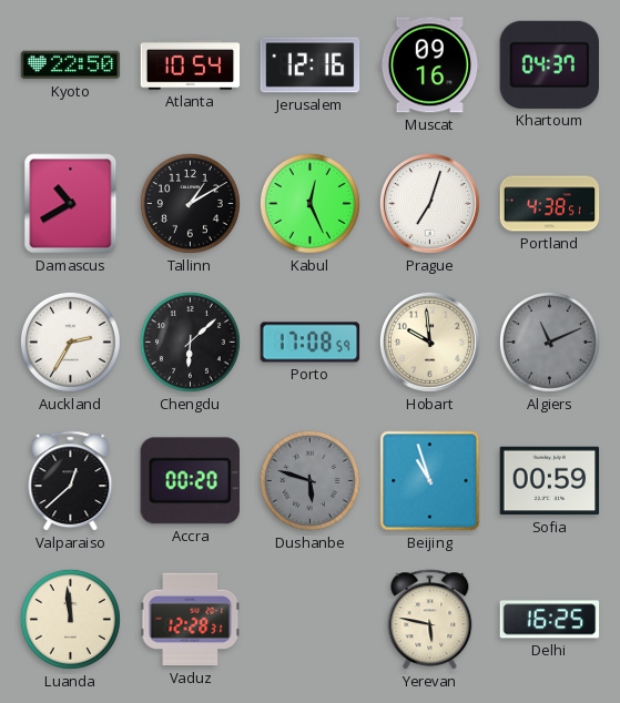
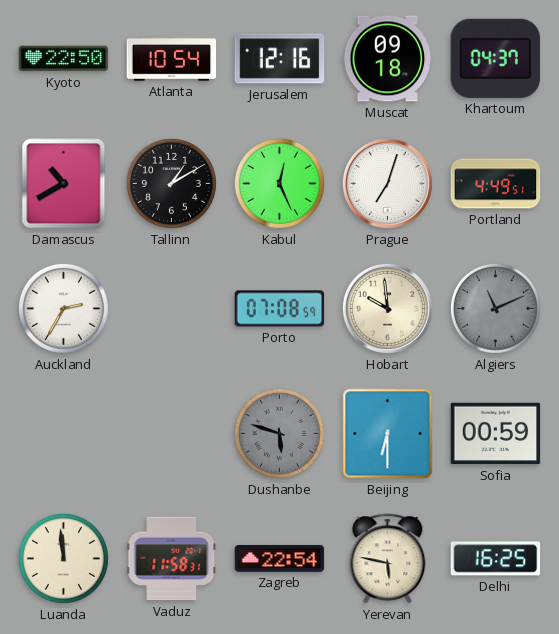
Muscat: 09:16 -> 09:18 (388, 59)
Portland: 4:38 -> 4:49 (496, 184)
Chengdu: 6:08 -> none (190, 342)
Porto: 17:08 -> 07:08 (280, 309)
Valparaiso: 12:38 -> none (71, 481)
Accra: 00:20 -> none (190, 481)
Beijing: 10:57 -> 6:30 (388, 434)
Vaduz: 12:28 -> 11:58 (172, 559)
Zagreb: none -> 22:54 (280, 558)
